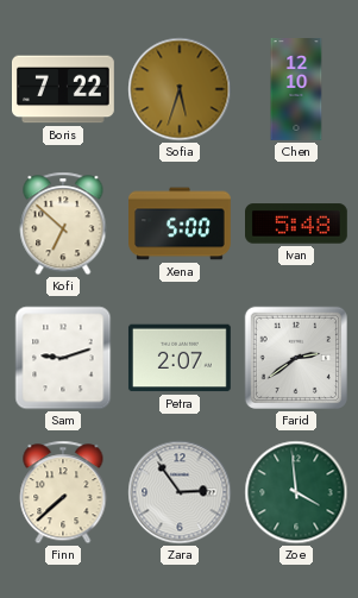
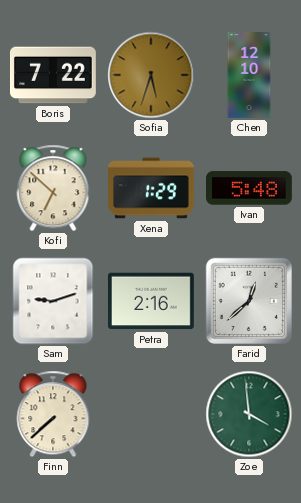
Xena: 5:00 -> 1:29 (152, 188)
Petra: 2:07 -> 2:16 (151, 301)
Farid: 2:39 -> 12:38 (249, 301)
Zara: 2:54 -> none (180, 492)
